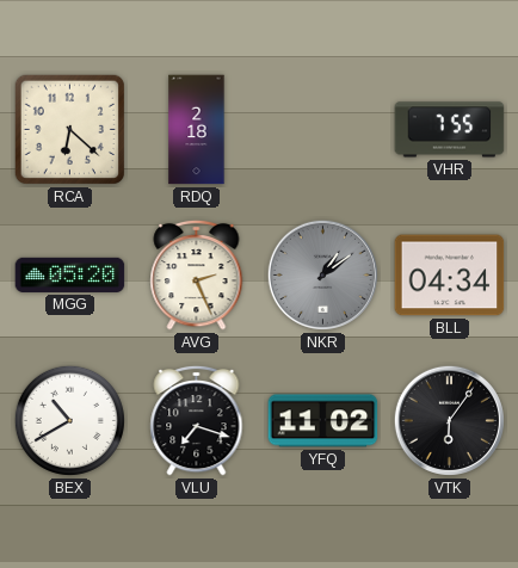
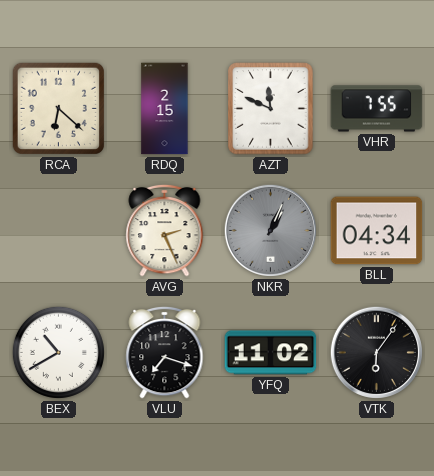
RDQ: 2:18 -> 2:15 (165, 109)
AZT: none -> 11:49 (271, 109)
MGG: 05:20 -> none (70, 274)
NKR: 1:09 -> 1:04 (270, 230)
